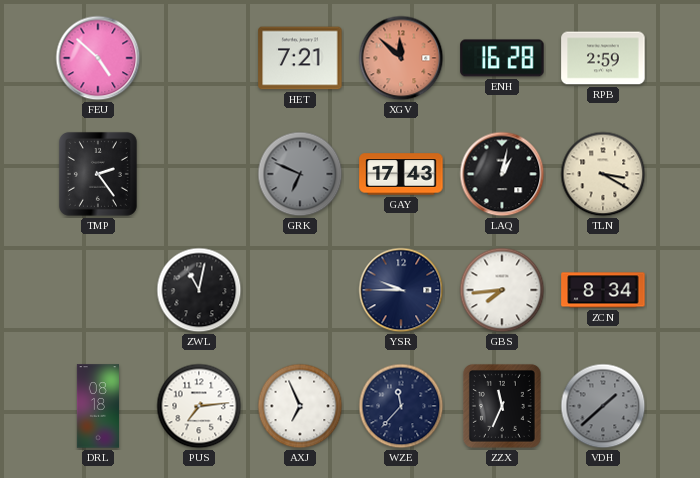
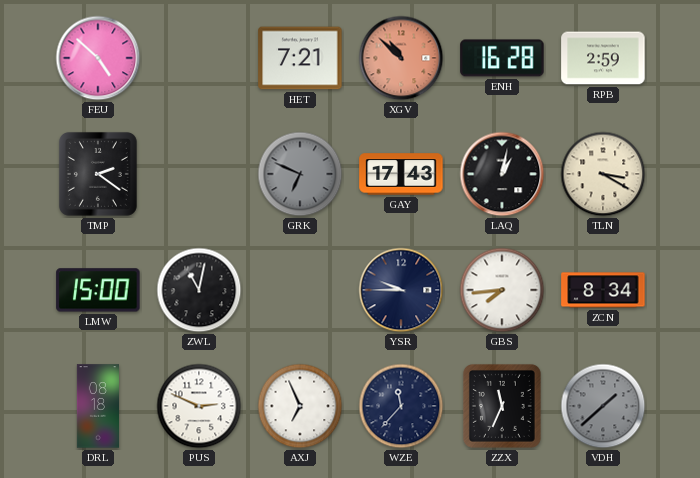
XGV: 11:52 -> 10:52 (401, 58)
TMP: 2:24 -> 2:21 (98, 174)
LMW: none -> 15:00 (98, 290)
PUS: 7:14 -> 2:49 (199, 406)
